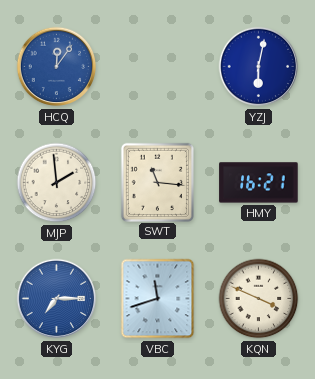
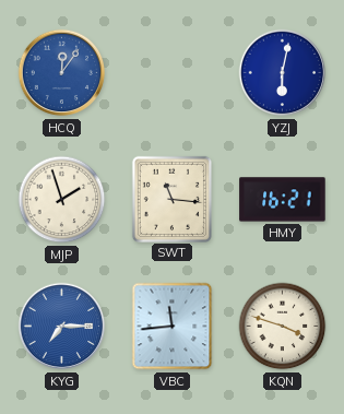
MJP: 1:59 -> 1:57 (62, 200)
VBC: 11:42 -> 11:44 (173, 327)
KQN: 3:49 -> 3:48 (283, 327)
